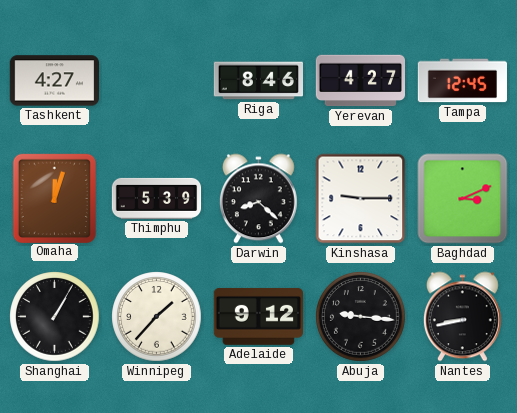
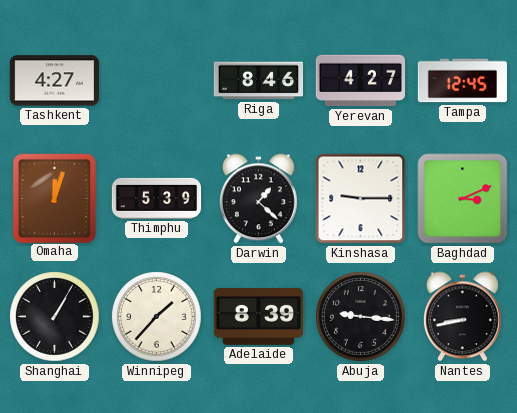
Darwin: 8:22 -> 1:22 (258, 199)
Adelaide: 9:12 -> 8:39 (258, 316)
